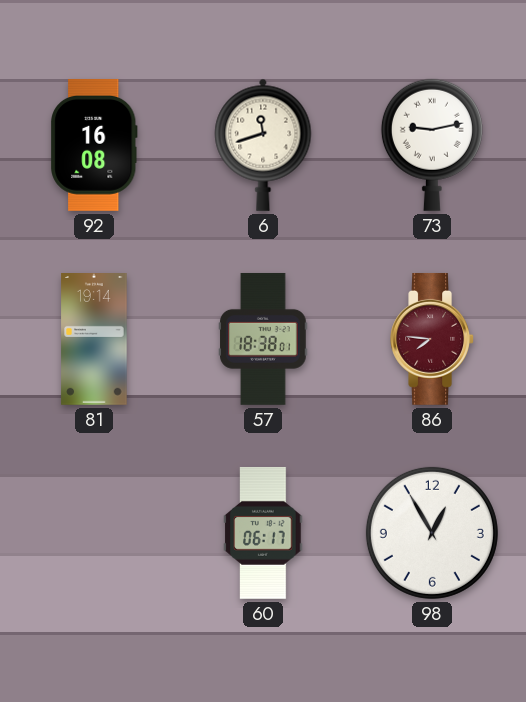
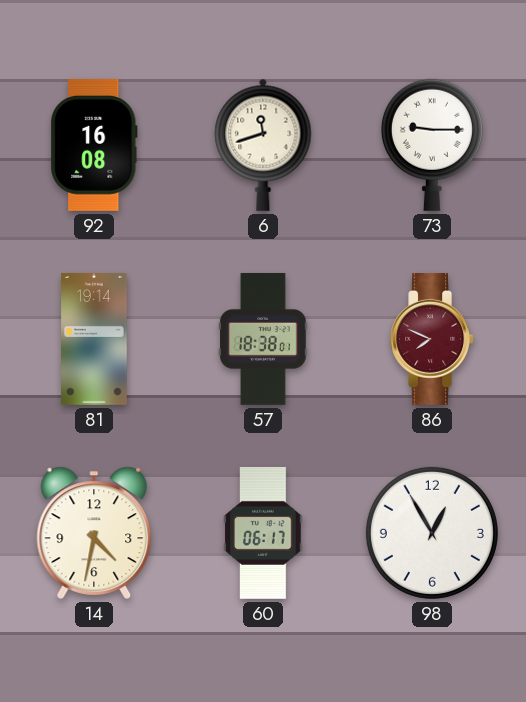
73: 9:13 -> 9:15 (432, 145)
86: 7:46 -> 7:49 (432, 339)
14: none -> 4:32 (94, 533)
